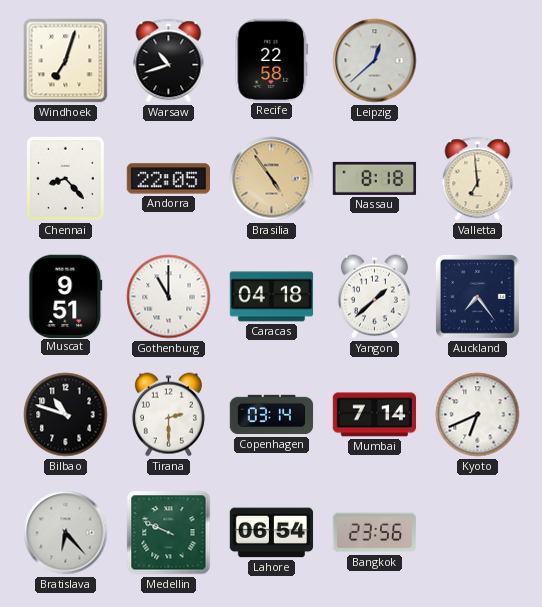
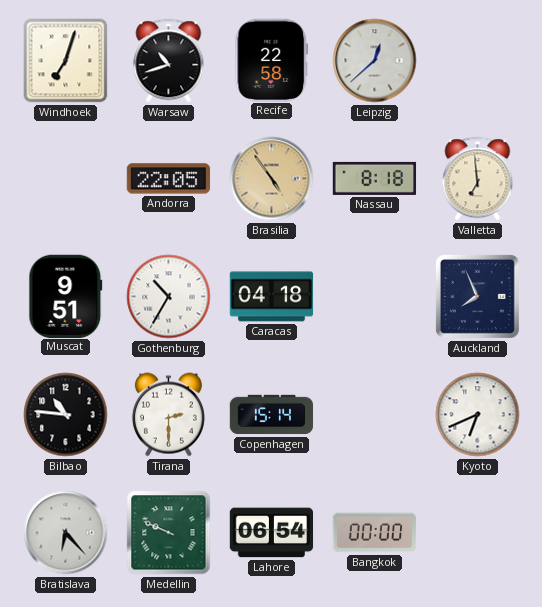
Chennai: 8:23 -> none (65, 178)
Gothenburg: 11:00 -> 10:35 (169, 297)
Yangon: 1:38 -> none (374, 297)
Auckland: 7:24 -> 7:56 (478, 297)
Bilbao: 10:48 -> 10:46 (66, 415)
Copenhagen: 03:14 -> 15:14 (272, 415)
Mumbai: 7:14 -> none (375, 415)
Bangkok: 23:56 -> 00:00 (375, 533)
